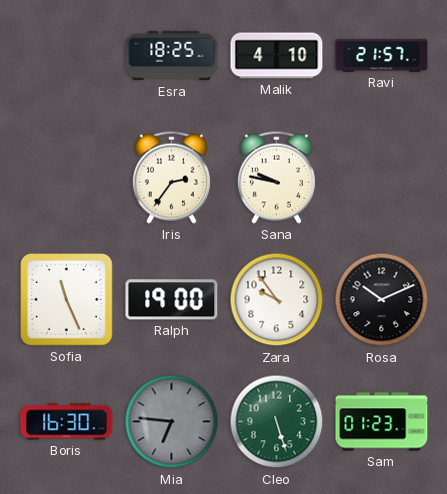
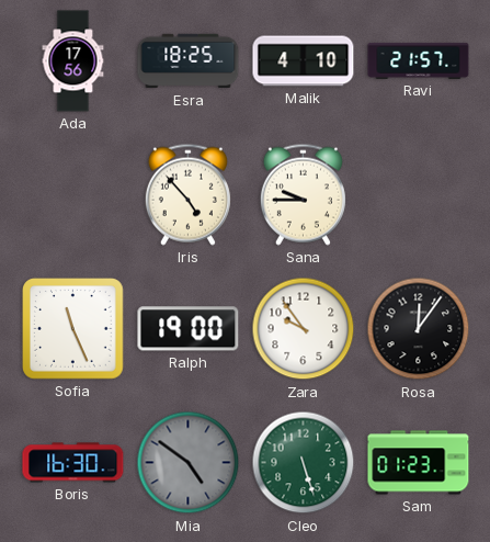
Ada: none -> 17:56 (73, 61)
Iris: 2:36 -> 4:53 (187, 194)
Sana: 9:47 -> 9:45 (303, 194)
Rosa: 10:11 -> 12:06 (419, 329)
Mia: 6:46 -> 4:51 (189, 463)
